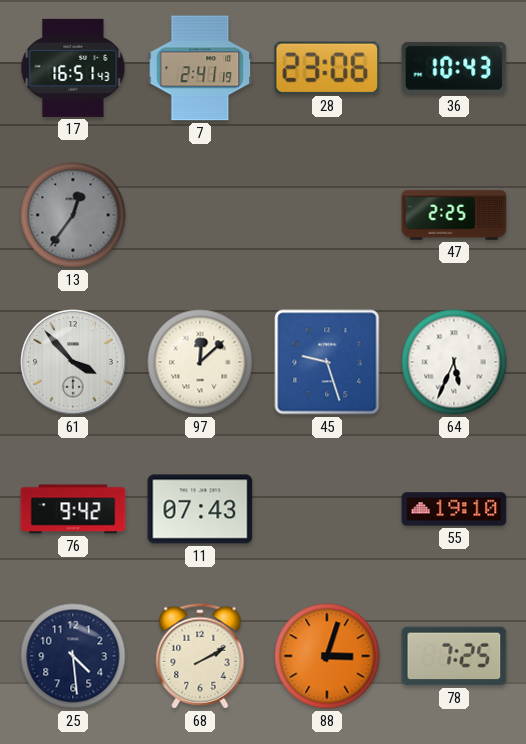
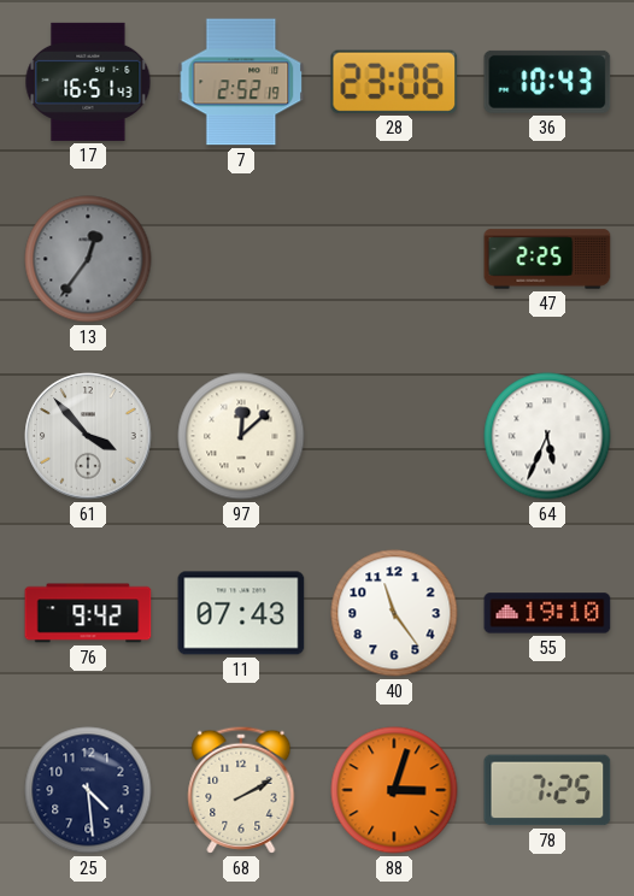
7: 2:41 -> 2:52 (241, 82)
45: 9:27 -> none (327, 362)
40: none -> 11:24 (394, 613)
